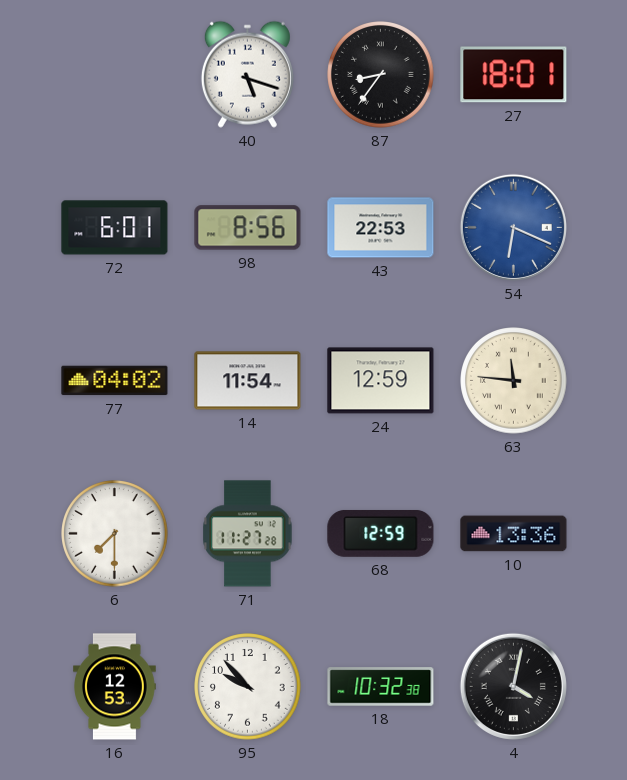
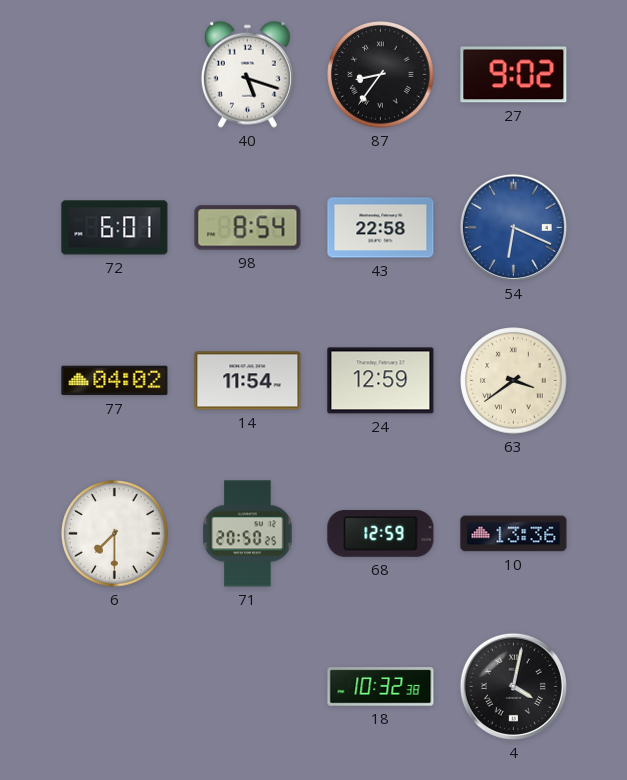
27: 18:01 -> 9:02 (514, 75)
98: 8:56 -> 8:54 (248, 228)
43: 22:53 -> 22:58 (381, 228)
63: 11:46 -> 3:39 (514, 381)
71: 11:27 -> 20:50 (248, 534)
16: 12:53 -> none (115, 687)
95: 9:53 -> none (248, 687)
